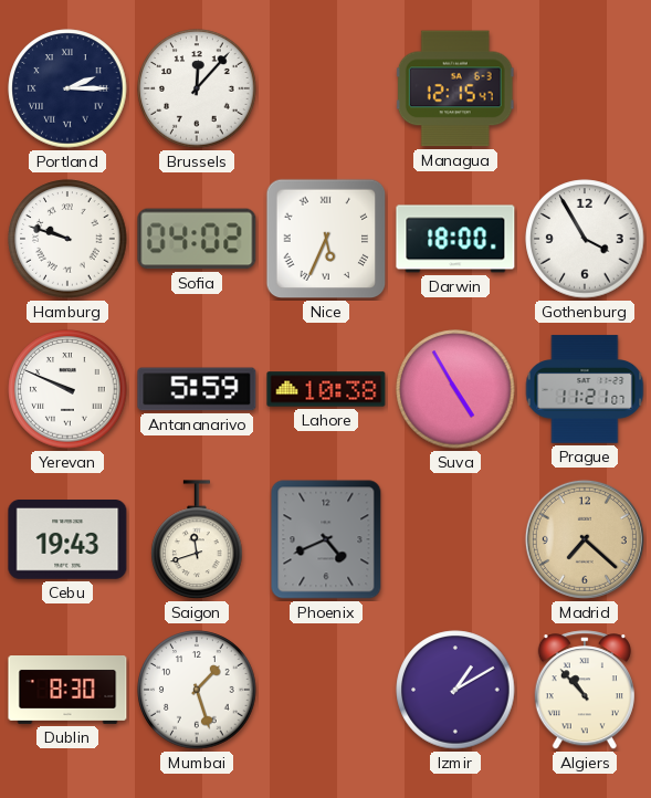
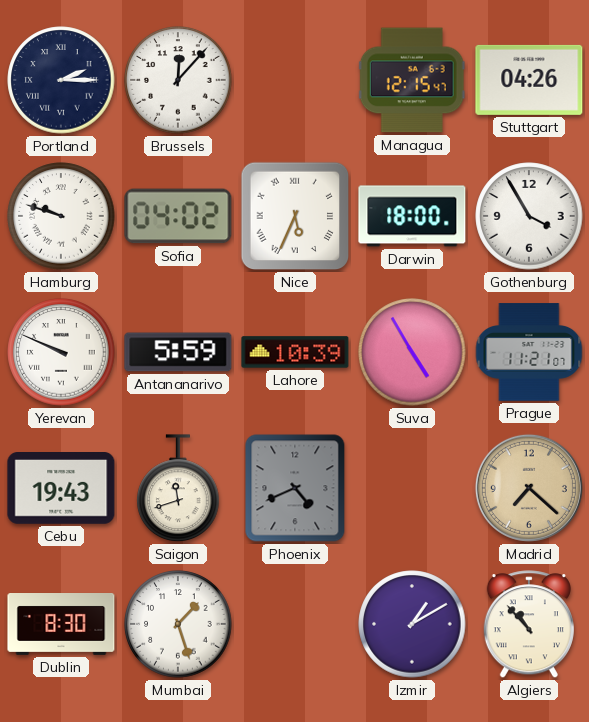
Stuttgart: none -> 04:26 (529, 80)
Lahore: 10:38 -> 10:39 (295, 352)
